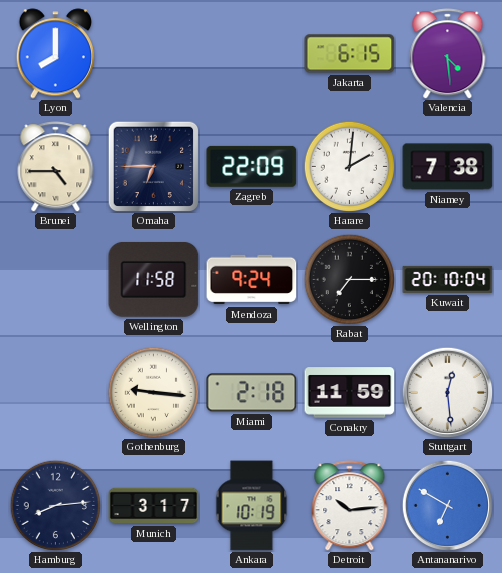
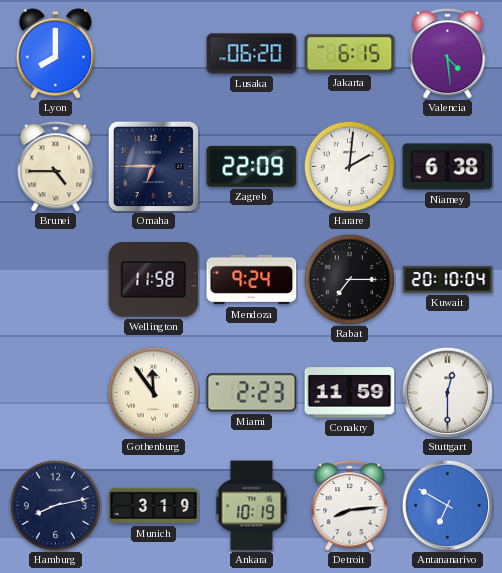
Lusaka: none -> 06:20 (252, 54)
Niamey: 7:38 -> 6:38 (448, 167)
Gothenburg: 9:16 -> 11:54 (153, 392)
Miami: 2:18 -> 2:23 (252, 393)
Stuttgart: 12:29 -> 12:30 (447, 392)
Hamburg: 8:14 -> 8:13 (55, 505)
Munich: 3:17 -> 3:19 (154, 506)
Detroit: 10:14 -> 8:14 (350, 506)
